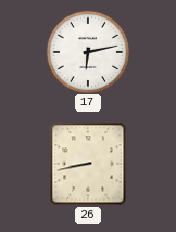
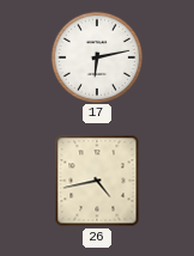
26: 8:43 -> 4:43 (97, 181)
